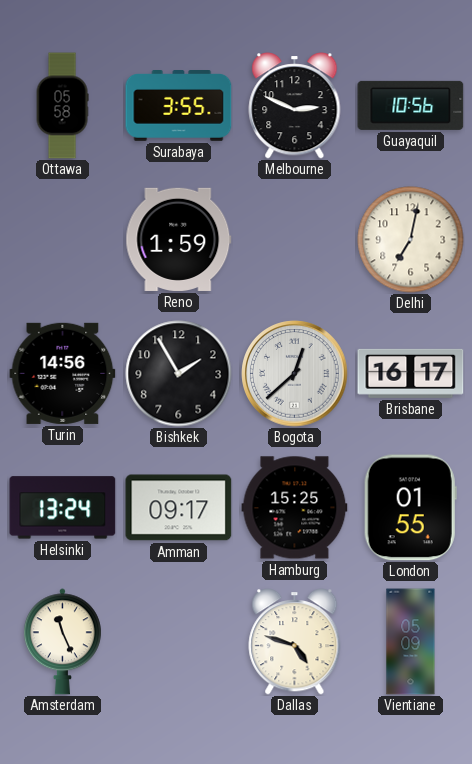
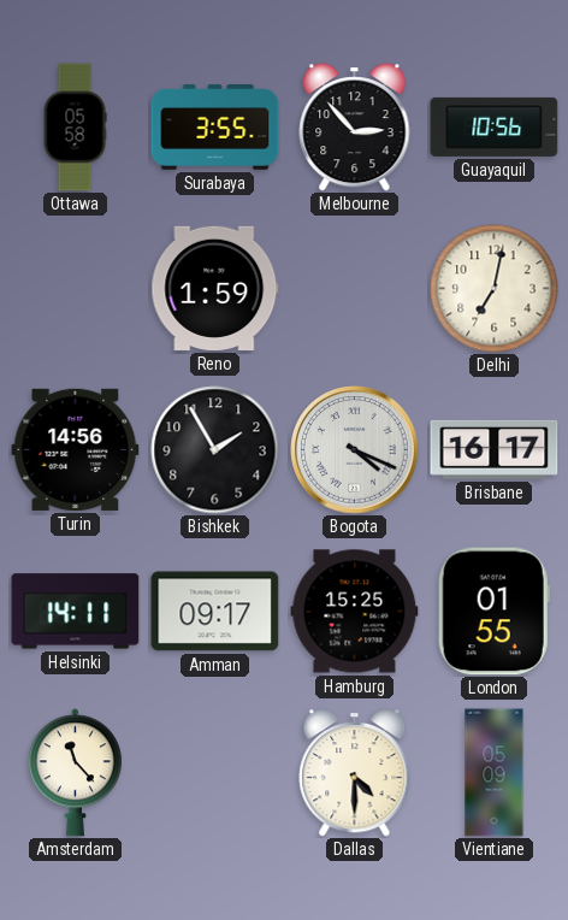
Melbourne: 2:49 -> 2:53 (355, 128)
Bogota: 12:38 -> 4:19 (355, 450)
Helsinki: 13:24 -> 14:11 (76, 612)
Amsterdam: 11:26 -> 11:23 (75, 773)
Dallas: 4:48 -> 4:30 (355, 773)
